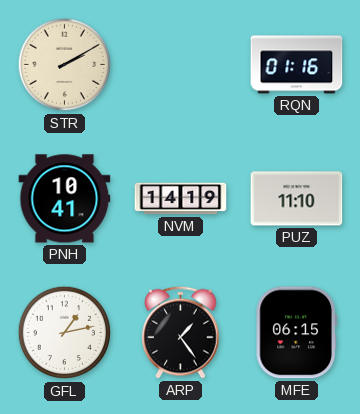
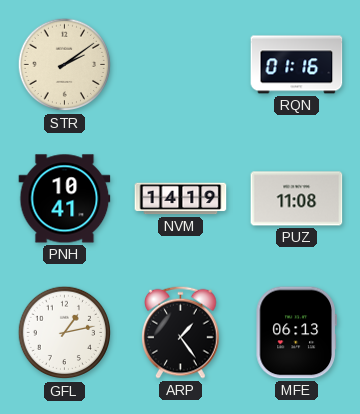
STR: 2:10 -> 2:09 (65, 65)
PUZ: 11:10 -> 11:08 (297, 199)
MFE: 06:15 -> 06:13 (296, 333)
